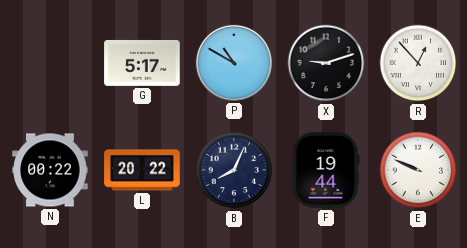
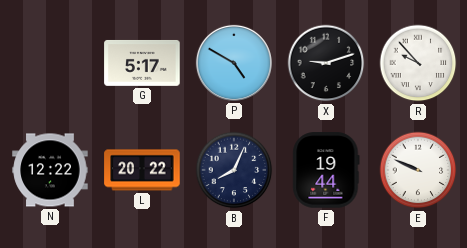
P: 10:50 -> 4:50 (234, 63)
R: 12:53 -> 9:53 (418, 63)
N: 00:22 -> 12:22 (50, 170)
